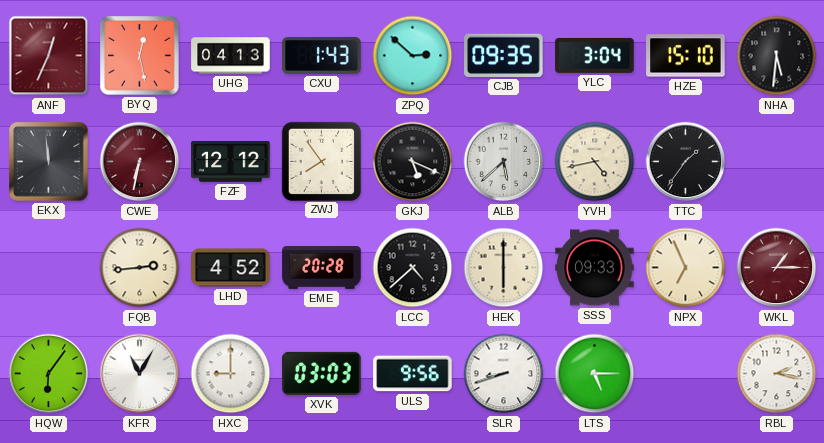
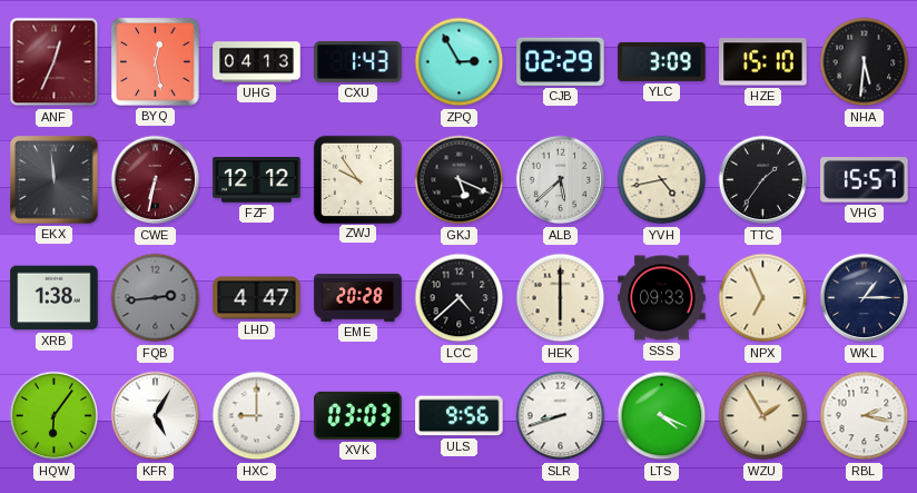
ZPQ: 2:52 -> 2:55 (460, 62)
CJB: 09:35 -> 02:29 (561, 61)
YLC: 3:04 -> 3:09 (662, 61)
ZWJ: 7:54 -> 9:54 (357, 179)
VHG: none -> 15:57 (865, 180)
XRB: none -> 1:38 (55, 298)
FQB dial: cream -> grey (156, 298)
LHD: 4:52 -> 4:47 (257, 298)
WKL dial: burgundy -> navy (865, 298)
KFR: 11:05 -> 5:05 (156, 416)
LTS: 5:15 -> 4:19 (662, 416)
WZU: none -> 1:55 (763, 416)
